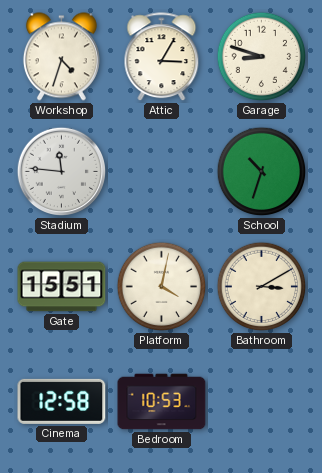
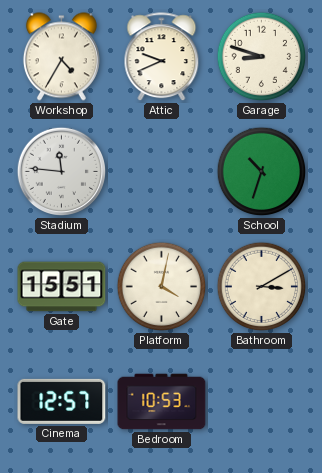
Workshop: 4:33 -> 4:35 (61, 57)
Attic: 3:05 -> 9:41 (162, 57)
Cinema: 12:58 -> 12:57 (62, 401)
